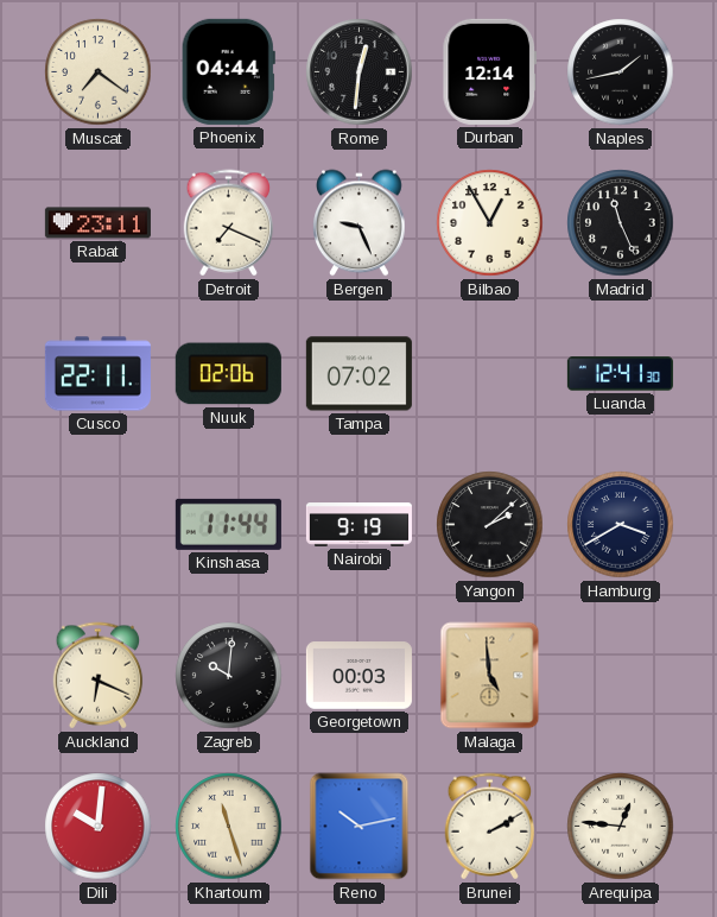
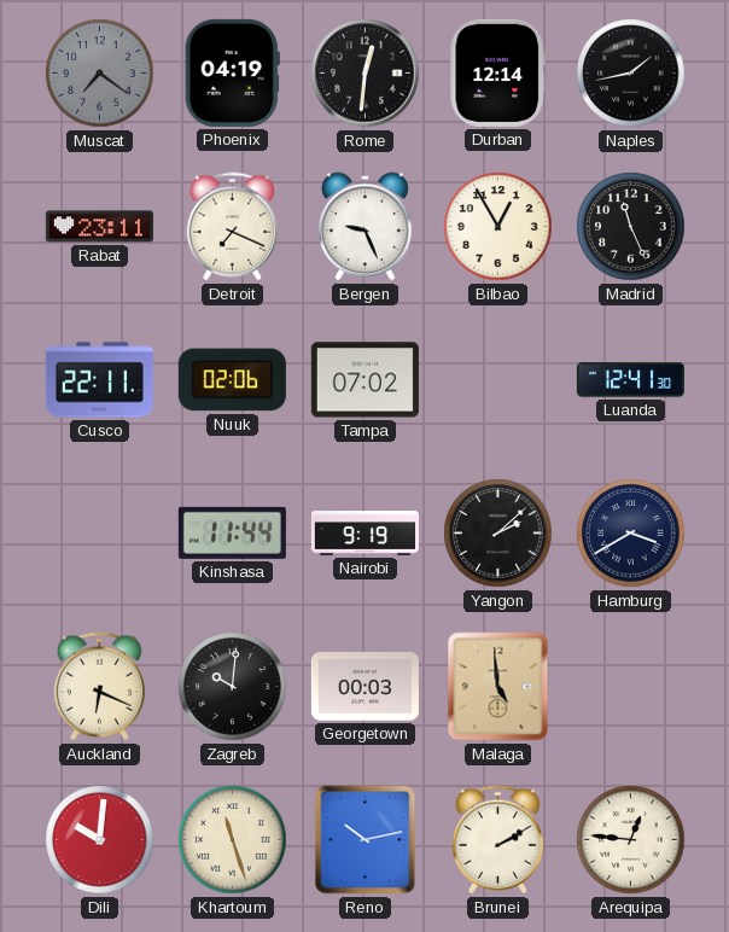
Muscat dial: cream -> grey (100, 74)
Phoenix: 04:44 -> 04:19 (232, 72)
